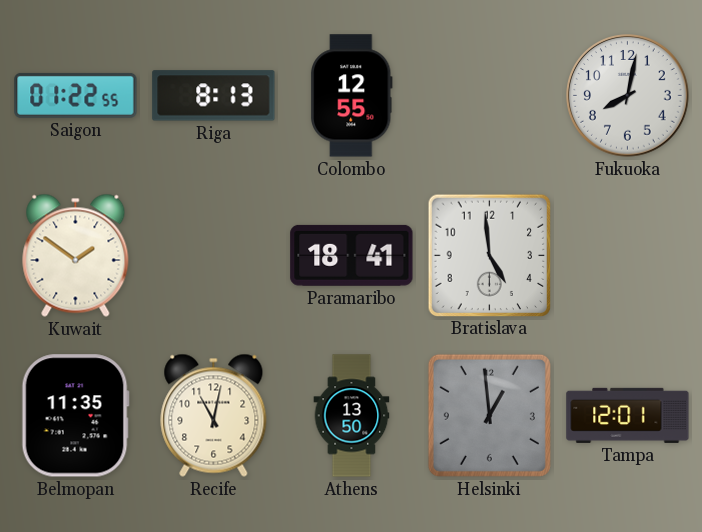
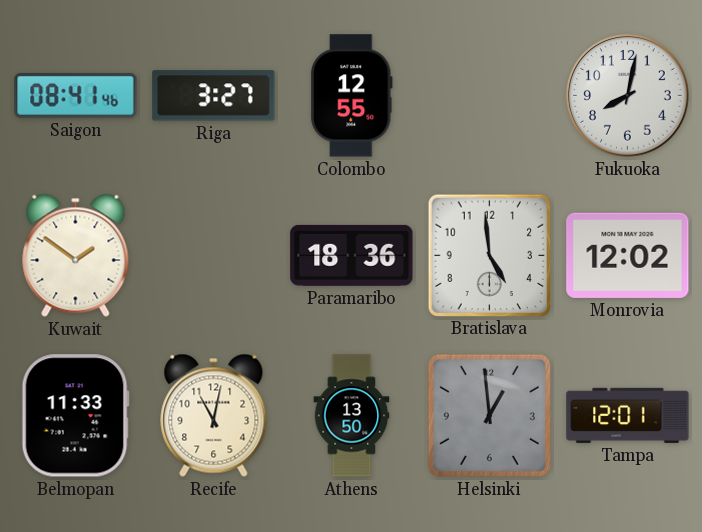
Saigon: 01:22 -> 08:41 (76, 95)
Riga: 8:13 -> 3:27 (214, 96)
Paramaribo: 18:41 -> 18:36 (352, 255)
Monrovia: none -> 12:02 (628, 255)
Belmopan: 11:35 -> 11:33 (75, 416)
